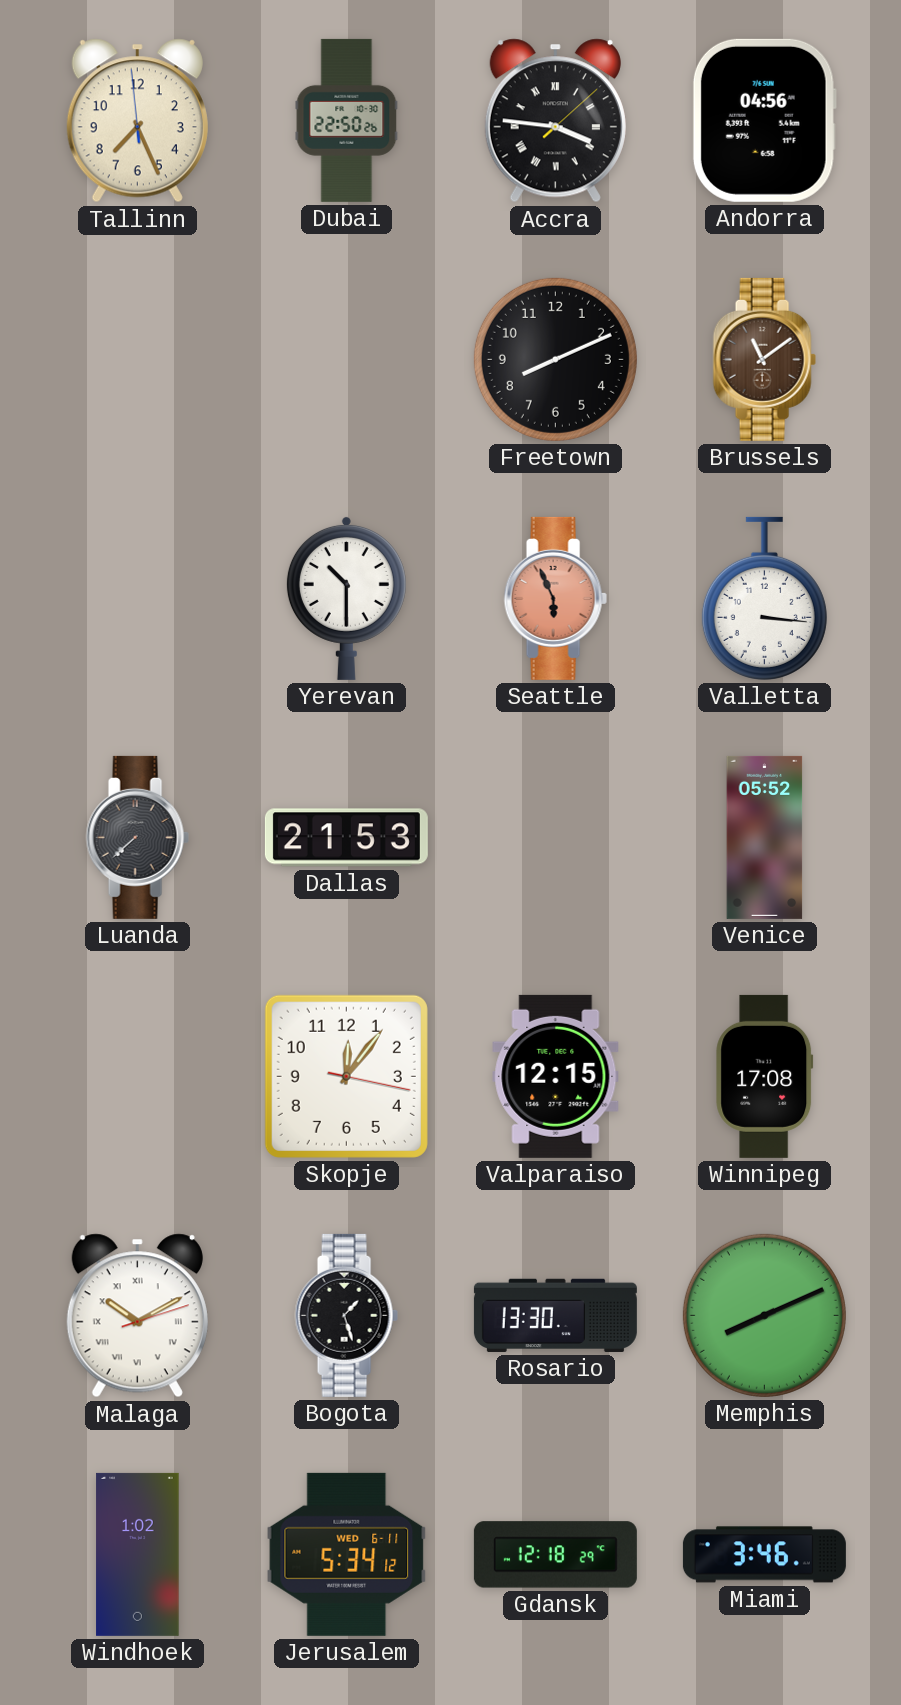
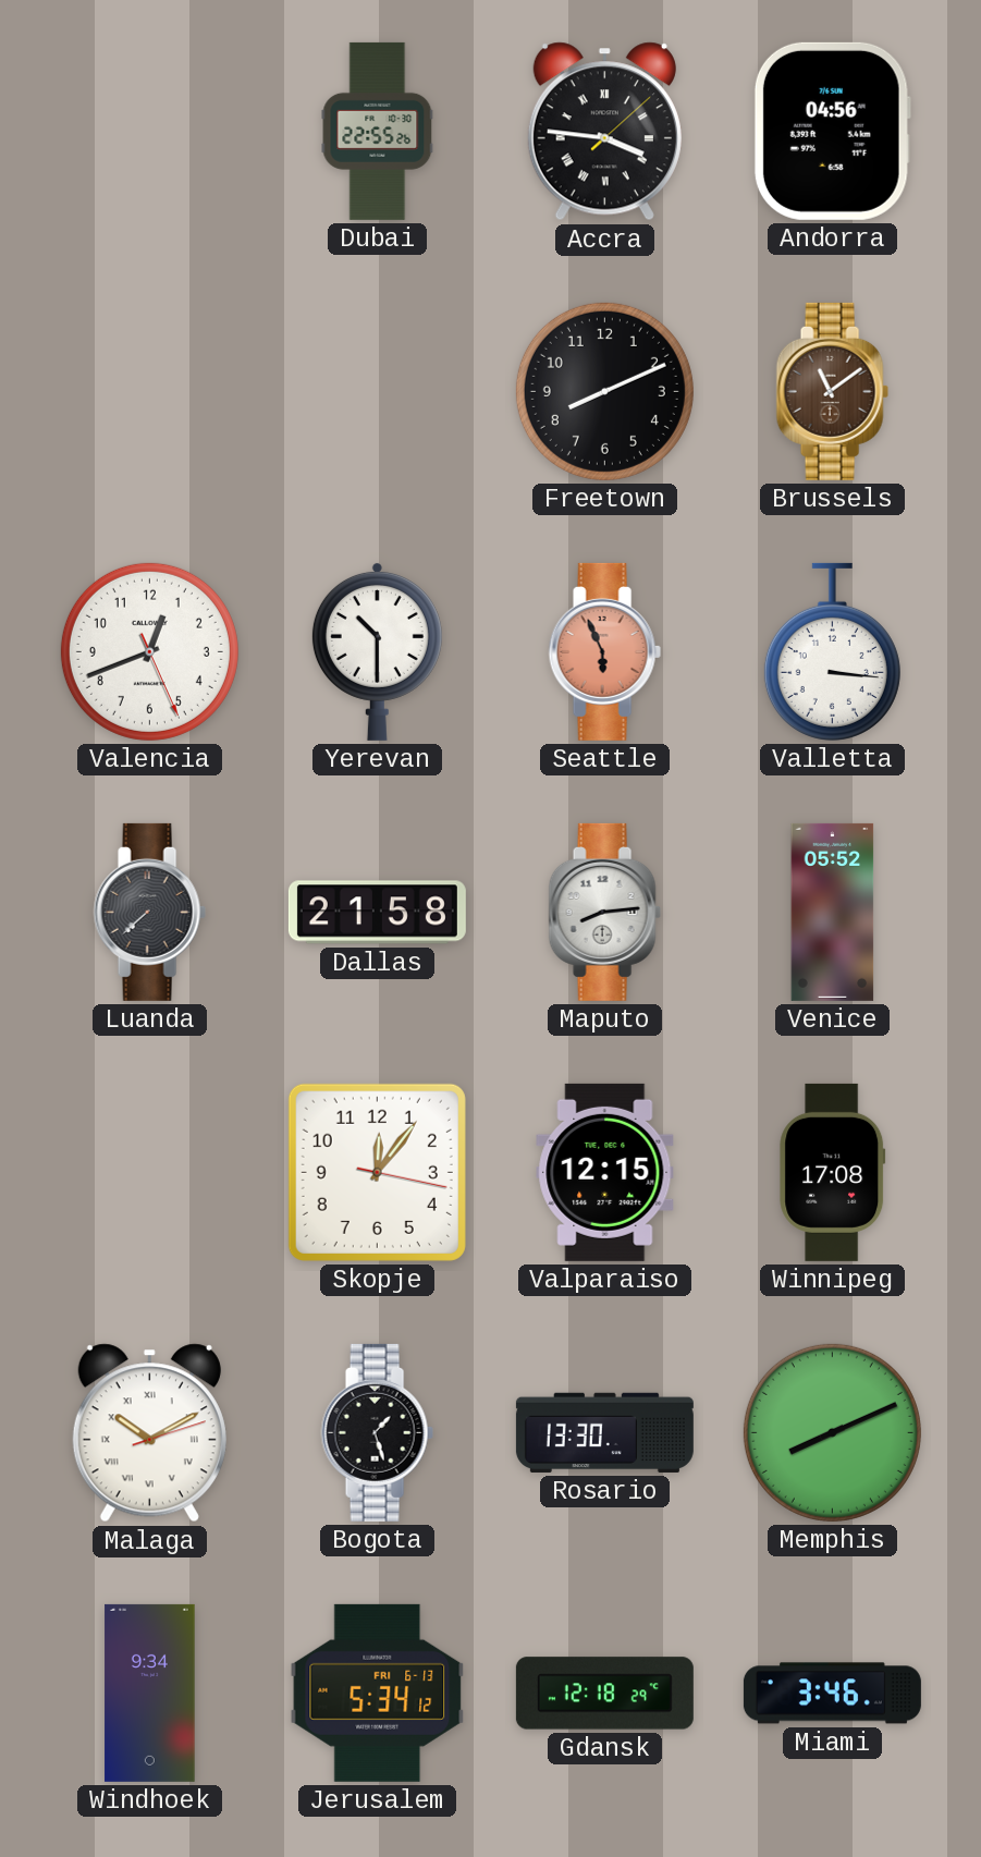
Tallinn: 7:25 -> none (137, 121)
Dubai: 22:50 -> 22:55 (378, 131)
Valencia: none -> 12:41 (149, 651)
Dallas: 21:53 -> 21:58 (377, 913)
Maputo: none -> 8:14 (604, 912)
Windhoek: 1:02 -> 9:34 (150, 1693)
Jerusalem date: WED 6-11 -> FRI 6-13 (378, 1693)
